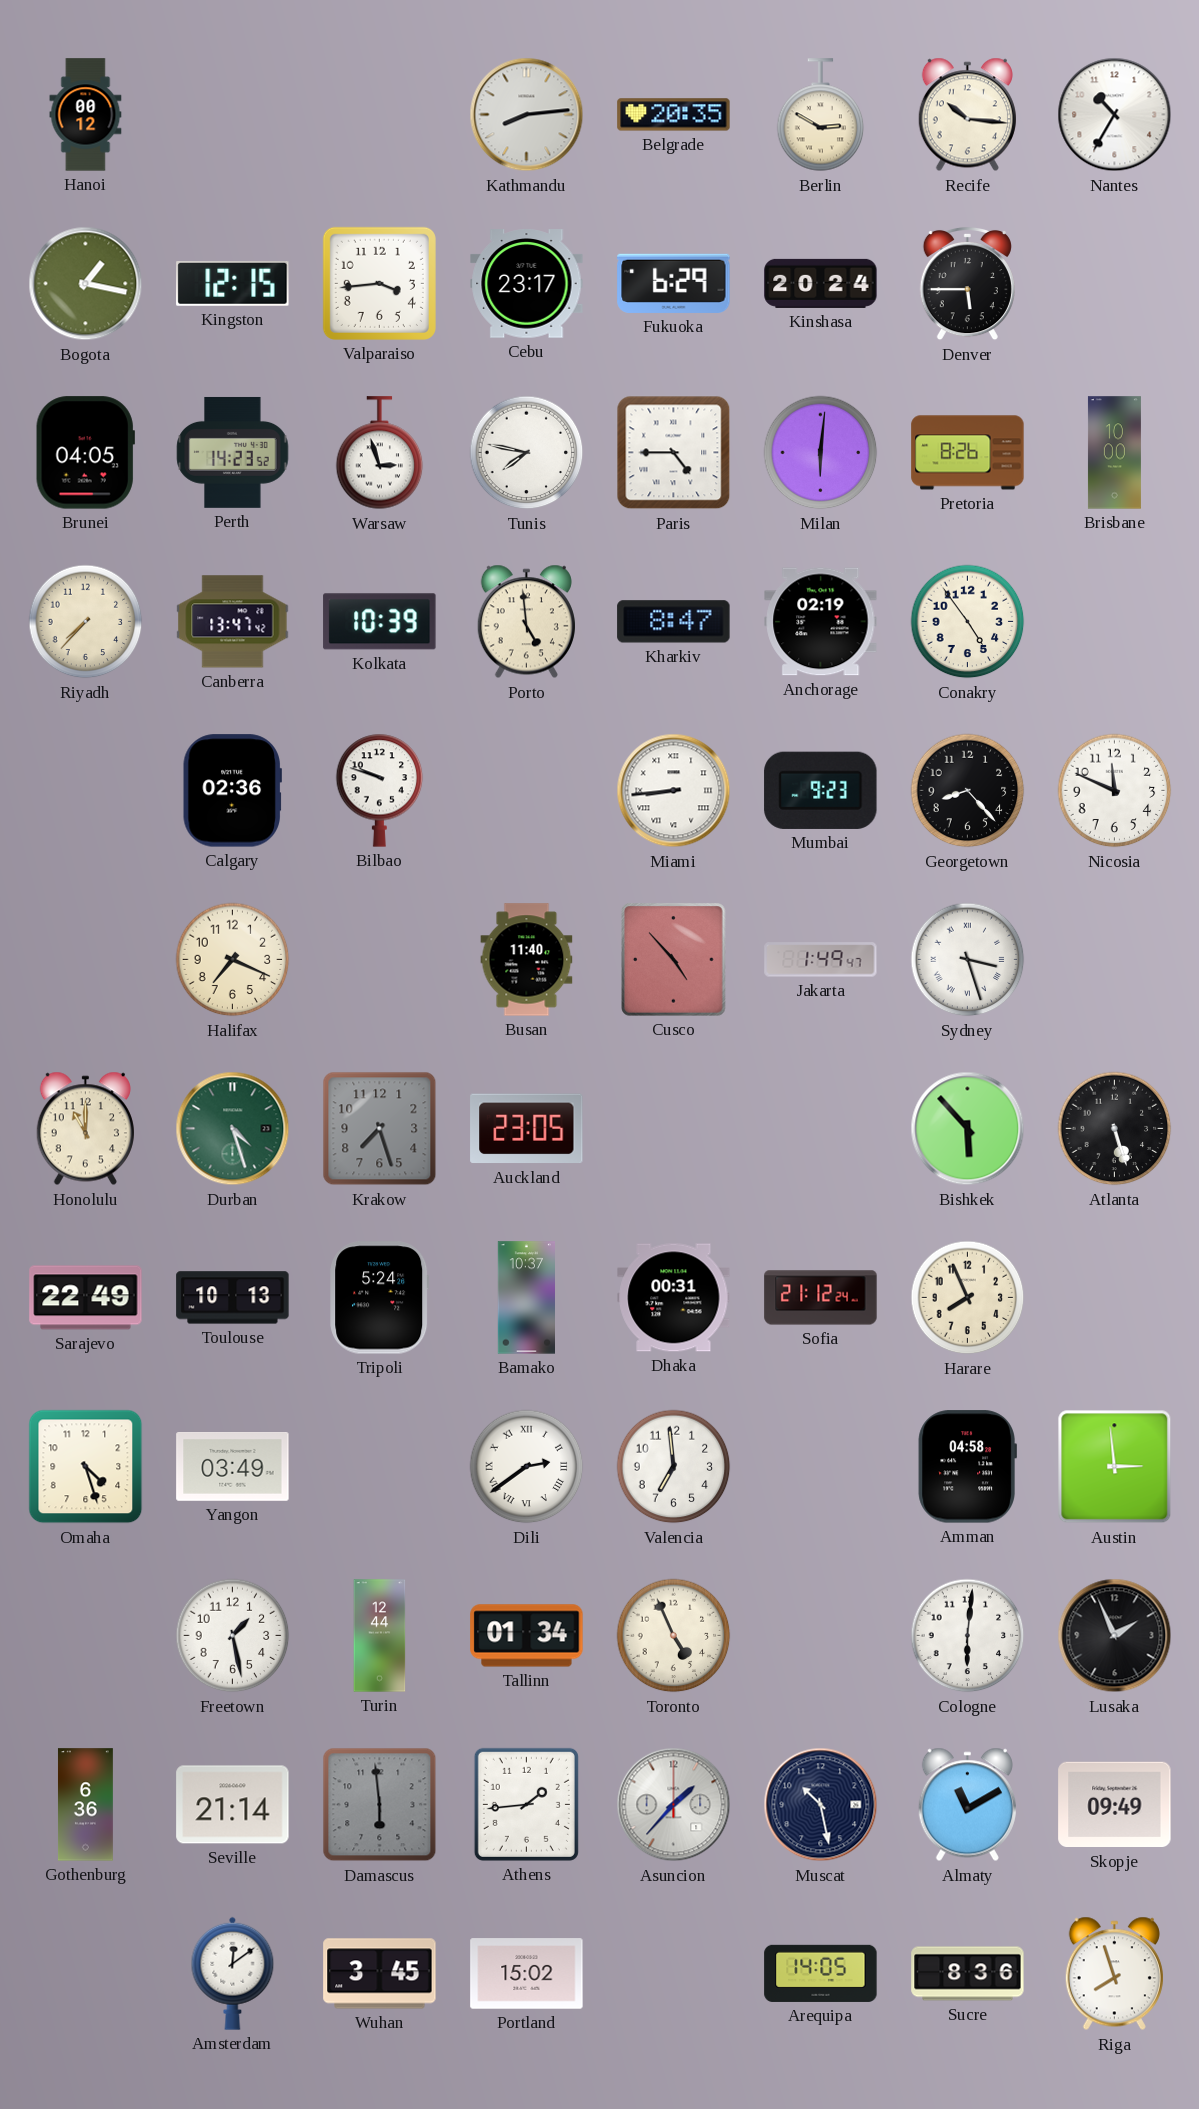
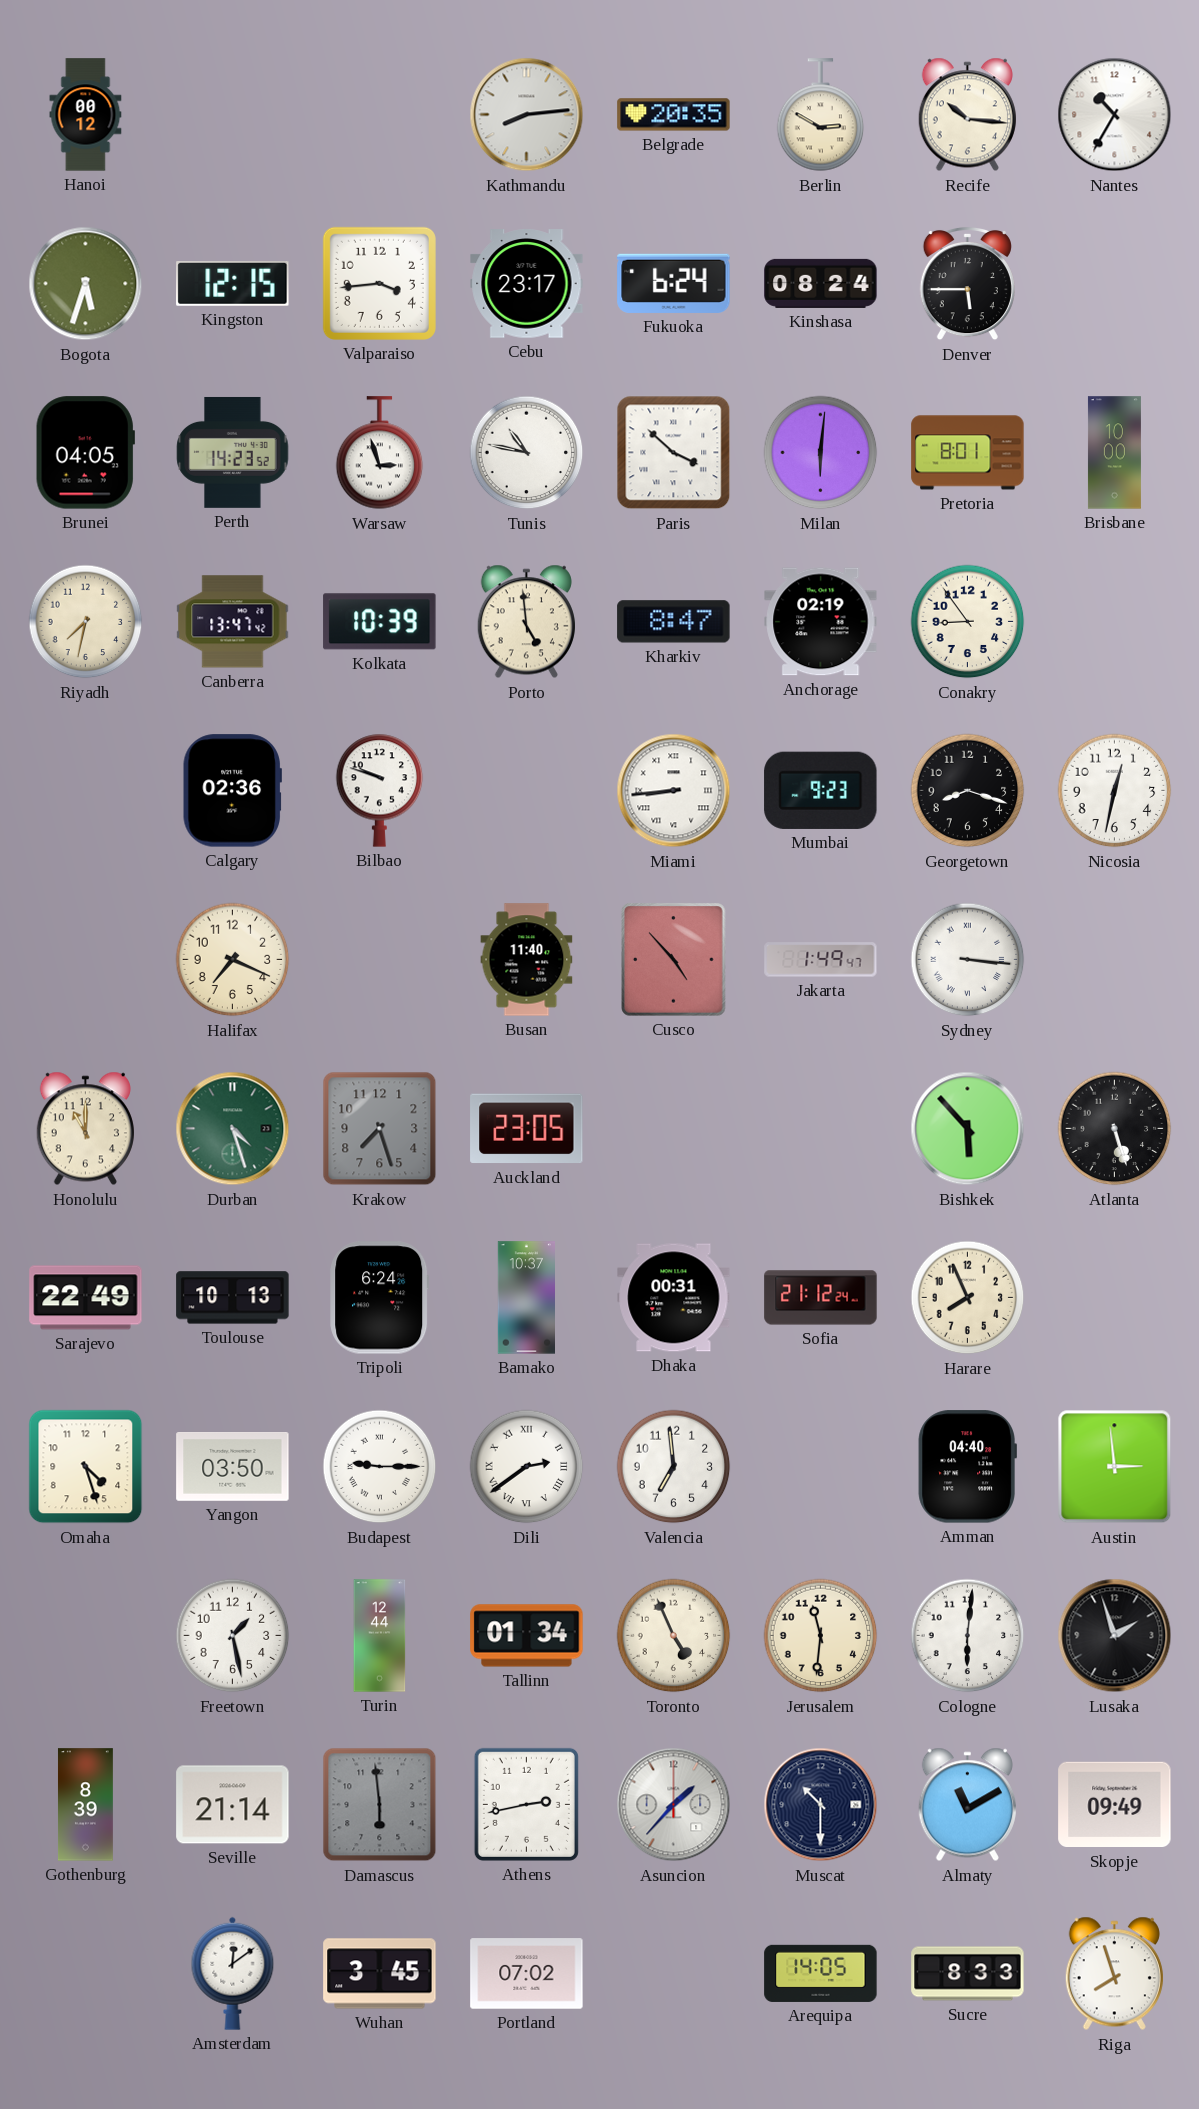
Bogota: 1:17 -> 5:33 (86, 284)
Fukuoka: 6:29 -> 6:24 (674, 283)
Kinshasa: 20:24 -> 08:24 (821, 283)
Tunis: 7:47 -> 10:47 (527, 453)
Paris: 4:45 -> 3:52 (674, 453)
Pretoria: 8:26 -> 8:01 (968, 453)
Riyadh: 7:37 -> 7:32 (86, 622)
Conakry: 4:54 -> 8:54 (968, 622)
Georgetown: 8:23 -> 8:18 (968, 791)
Nicosia: 11:49 -> 12:32 (1115, 791)
Sydney: 3:27 -> 3:16 (968, 960)
Tripoli: 5:24 -> 6:24 (380, 1298)
Yangon: 03:49 -> 03:50 (233, 1467)
Budapest: none -> 9:15 (380, 1467)
Amman: 04:58 -> 04:40 (967, 1467)
Jerusalem: none -> 11:31 (821, 1636)
Lusaka: 1:56 -> 1:57 (1115, 1636)
Gothenburg: 6:36 -> 8:39 (85, 1805)
Athens: 1:44 -> 2:43 (526, 1804)
Muscat: 10:28 -> 10:30 (821, 1805)
Portland: 15:02 -> 07:02 (527, 1974)
Sucre: 8:36 -> 8:33 (968, 1974)
